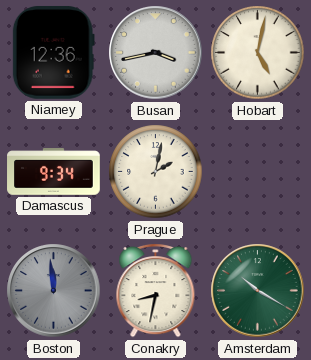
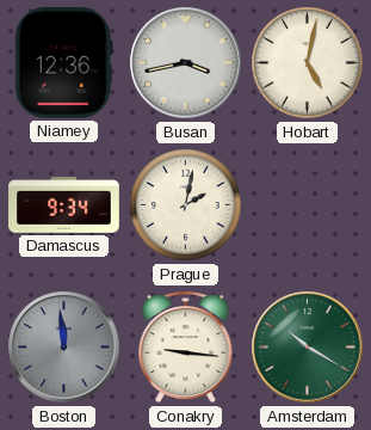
Conakry: 8:32 -> 9:16 (186, 348)
